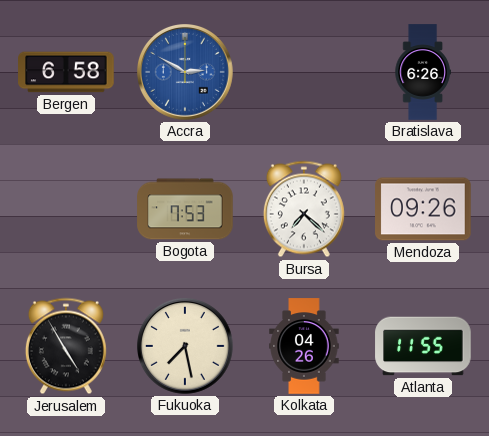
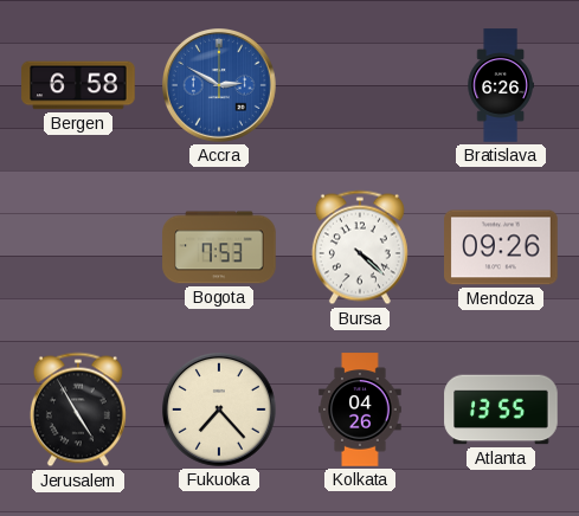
Bursa: 7:22 -> 4:22 (360, 247)
Fukuoka: 7:28 -> 7:23 (220, 411)
Atlanta: 11:55 -> 13:55 (501, 409)
